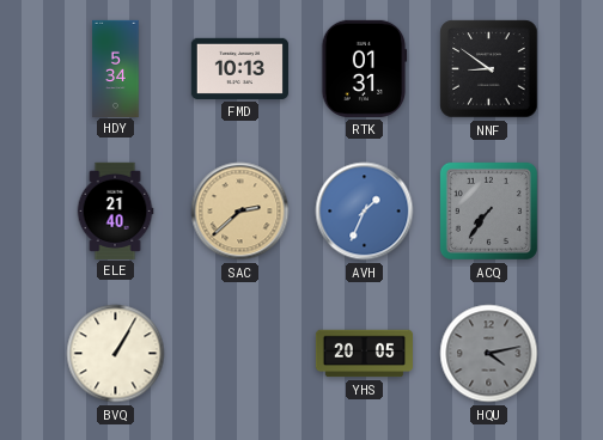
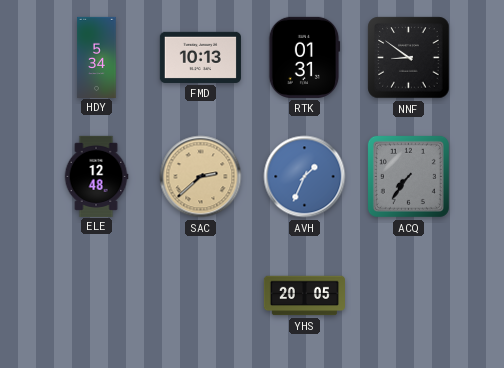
ELE: 21:40 -> 12:48 (96, 176)
BVQ: 1:05 -> none (116, 354)
HQU: 4:13 -> none (489, 354)
